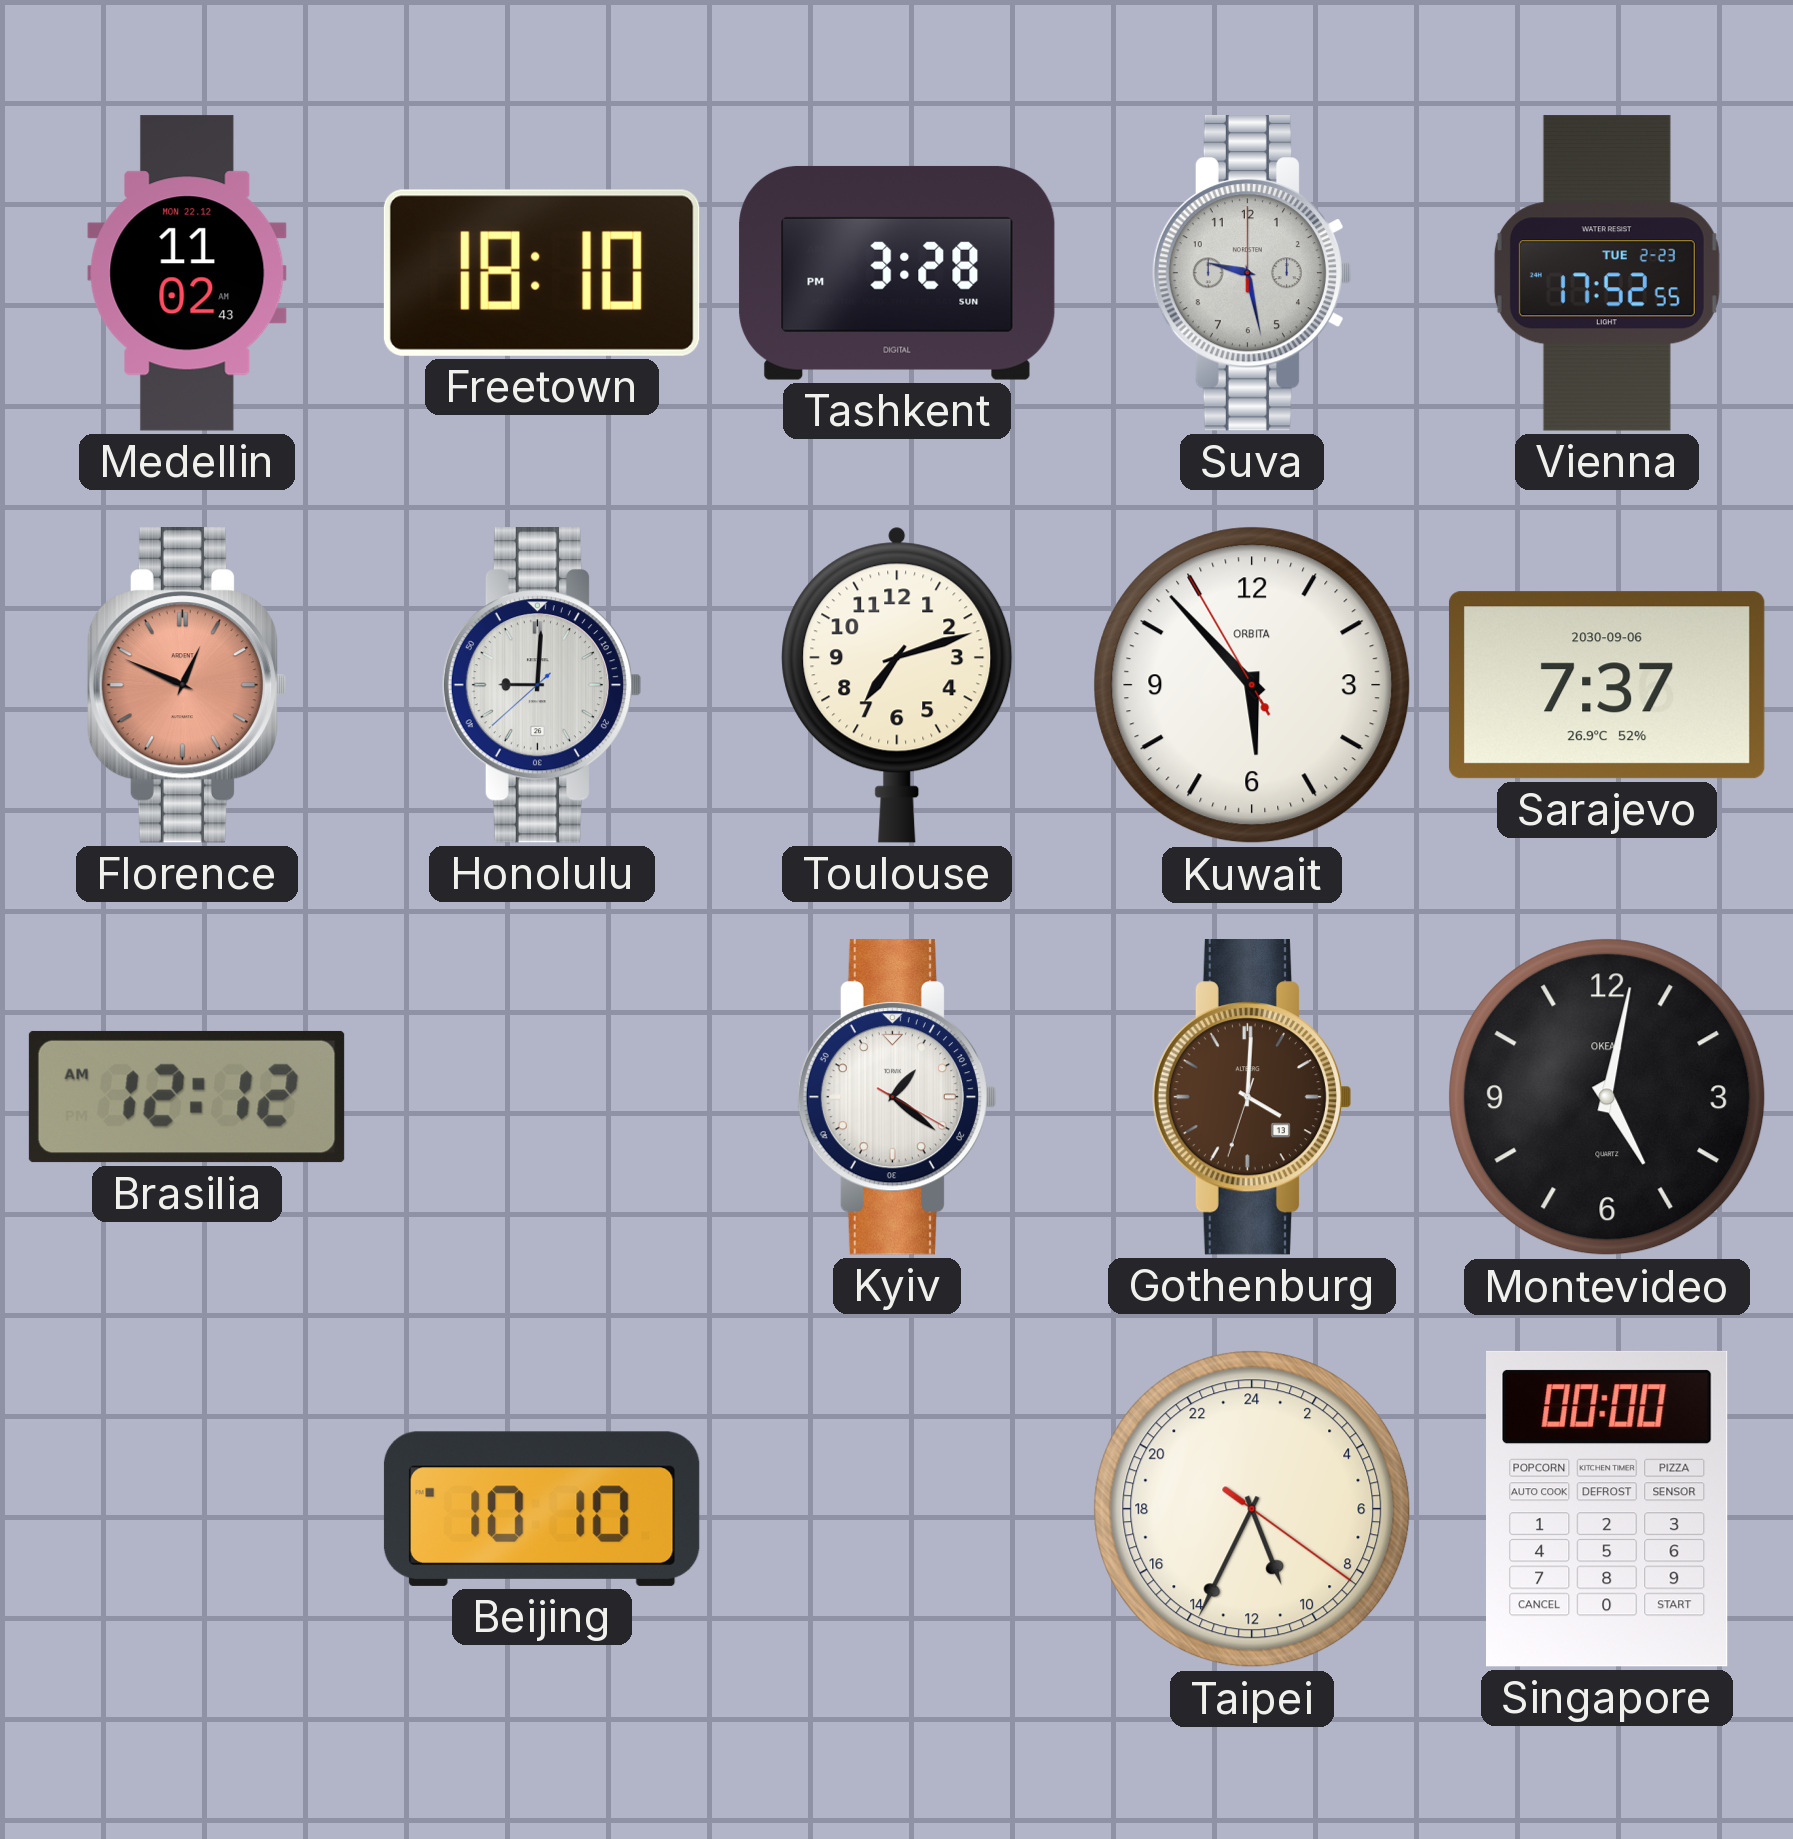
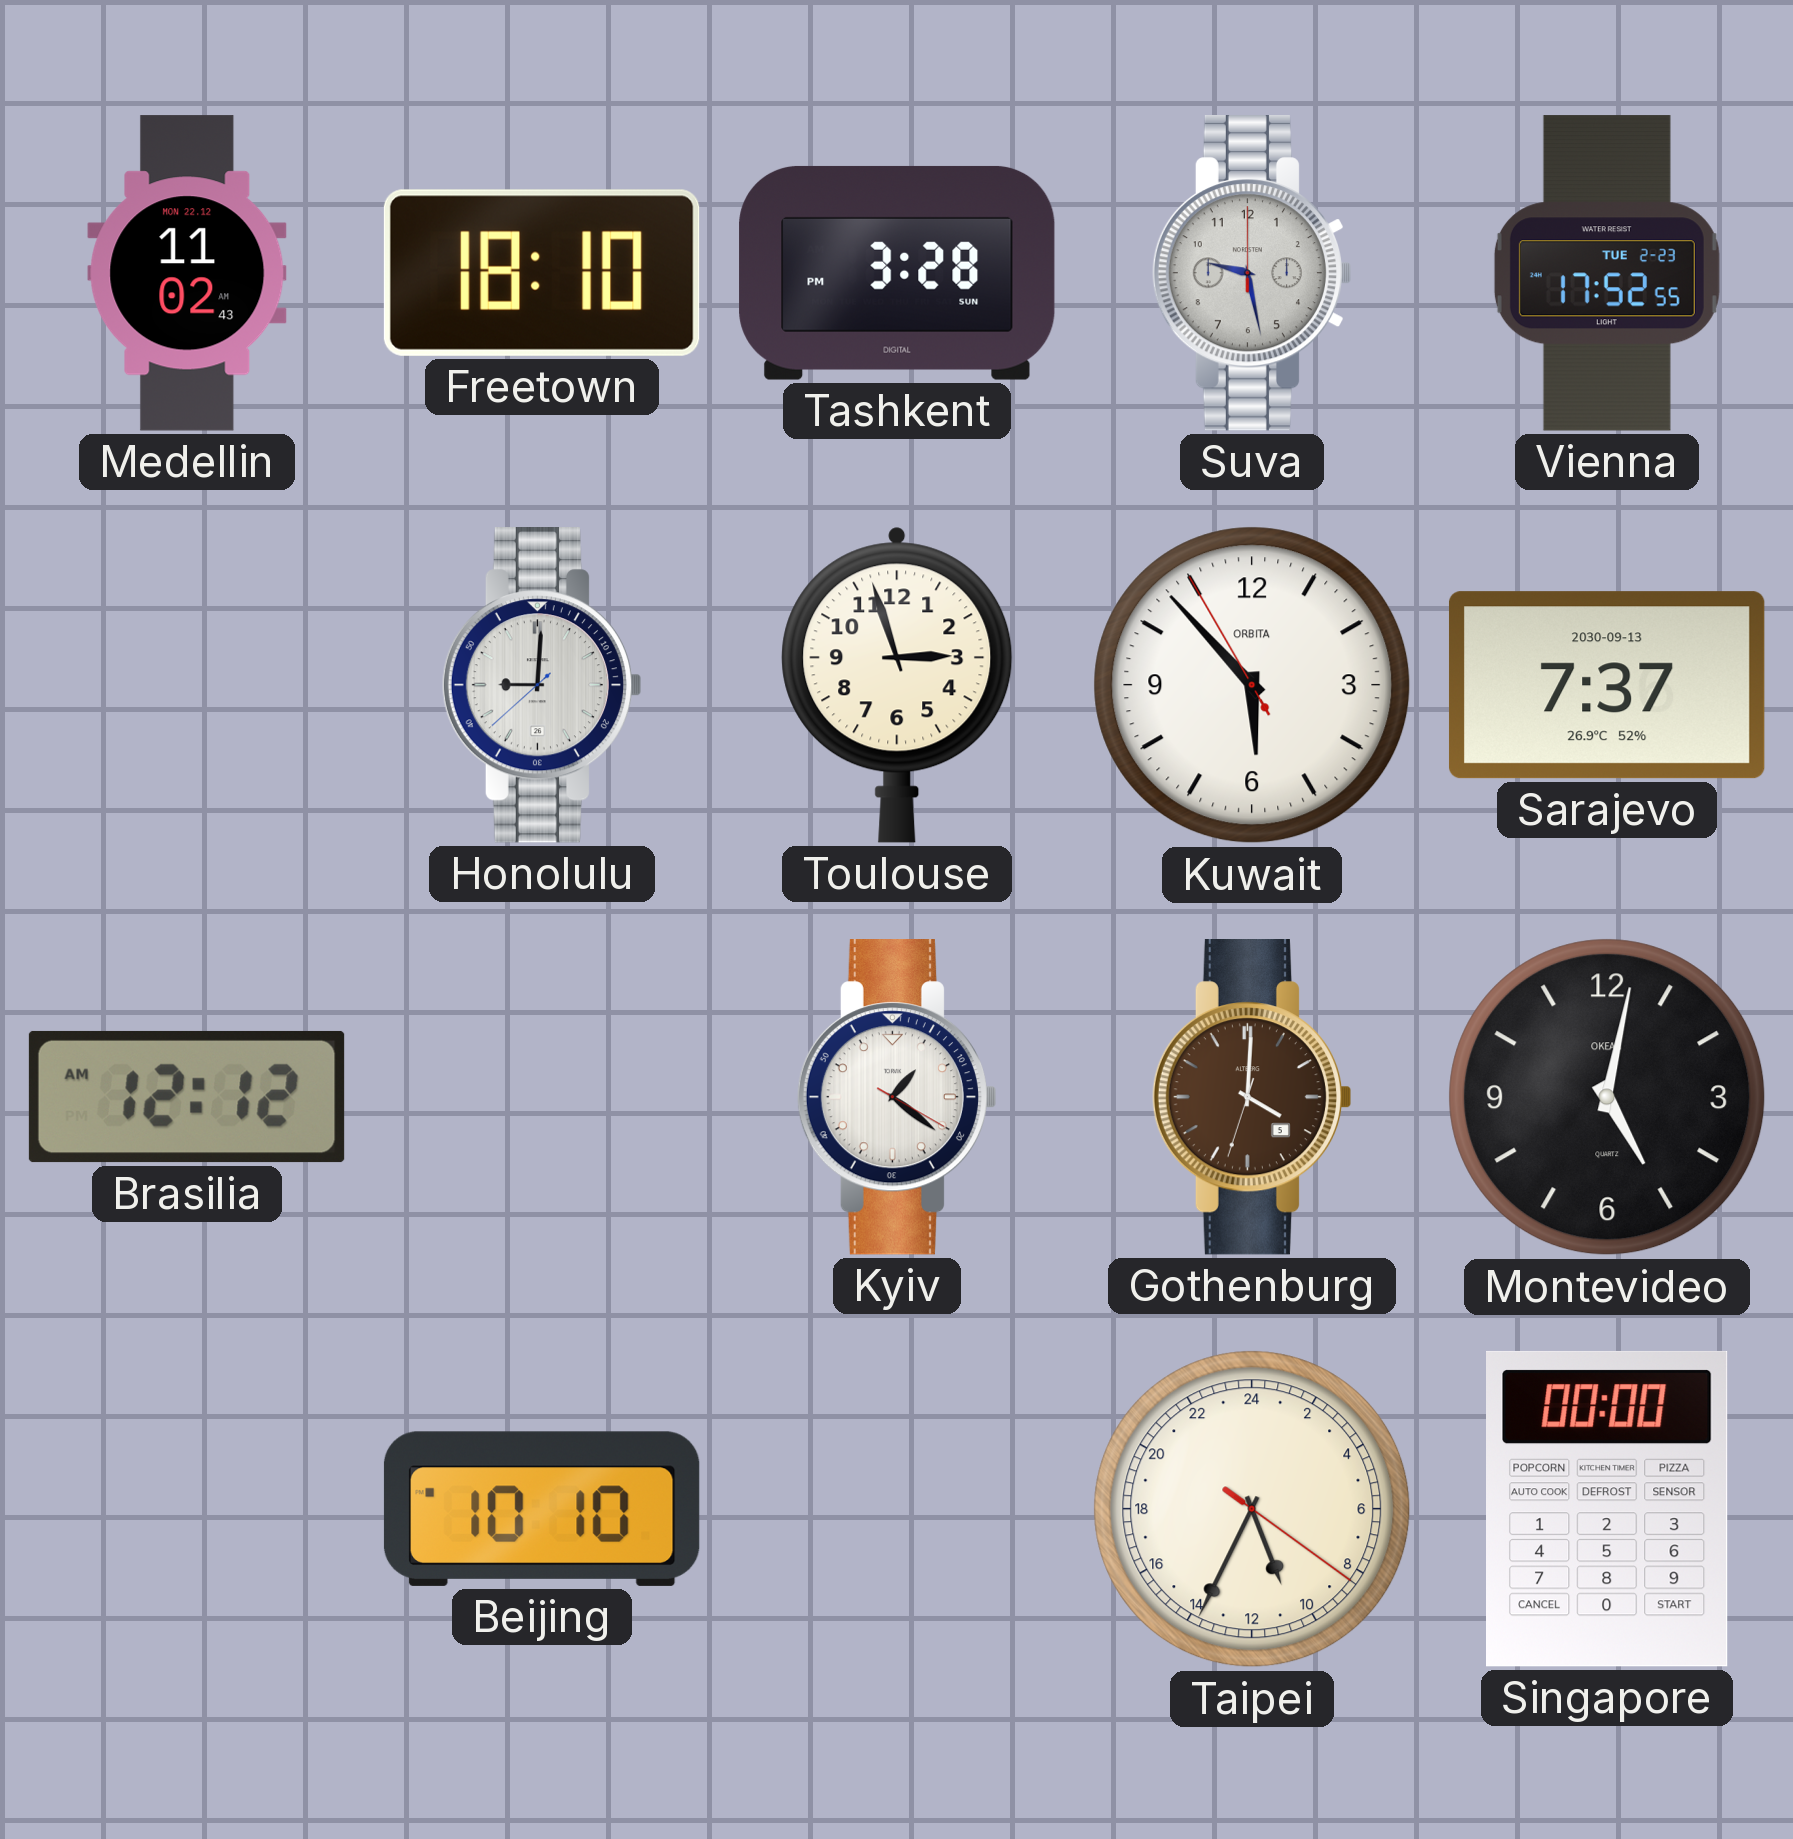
Florence: 12:49 -> none (186, 686)
Toulouse: 7:12 -> 2:57 (897, 685)
Sarajevo date: 2030-09-06 -> 2030-09-13 (1607, 685)
Gothenburg date: 13 -> 5 (1251, 1098)
